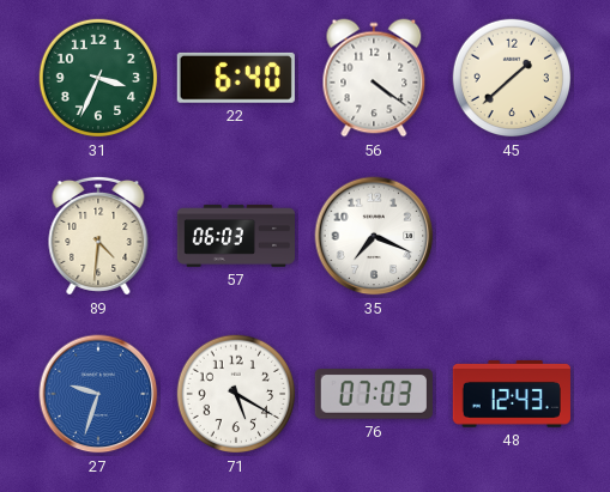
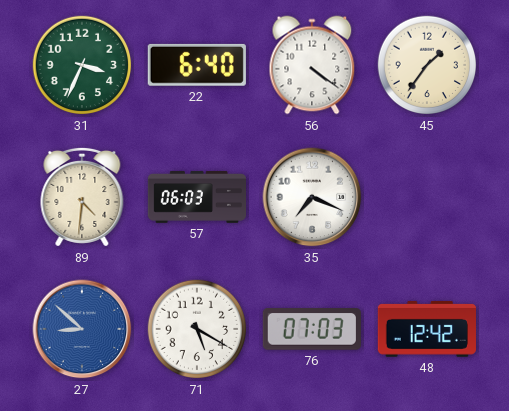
45: 1:38 -> 1:36 (427, 65)
27: 9:33 -> 8:52 (82, 329)
48: 12:43 -> 12:42 (427, 329)
